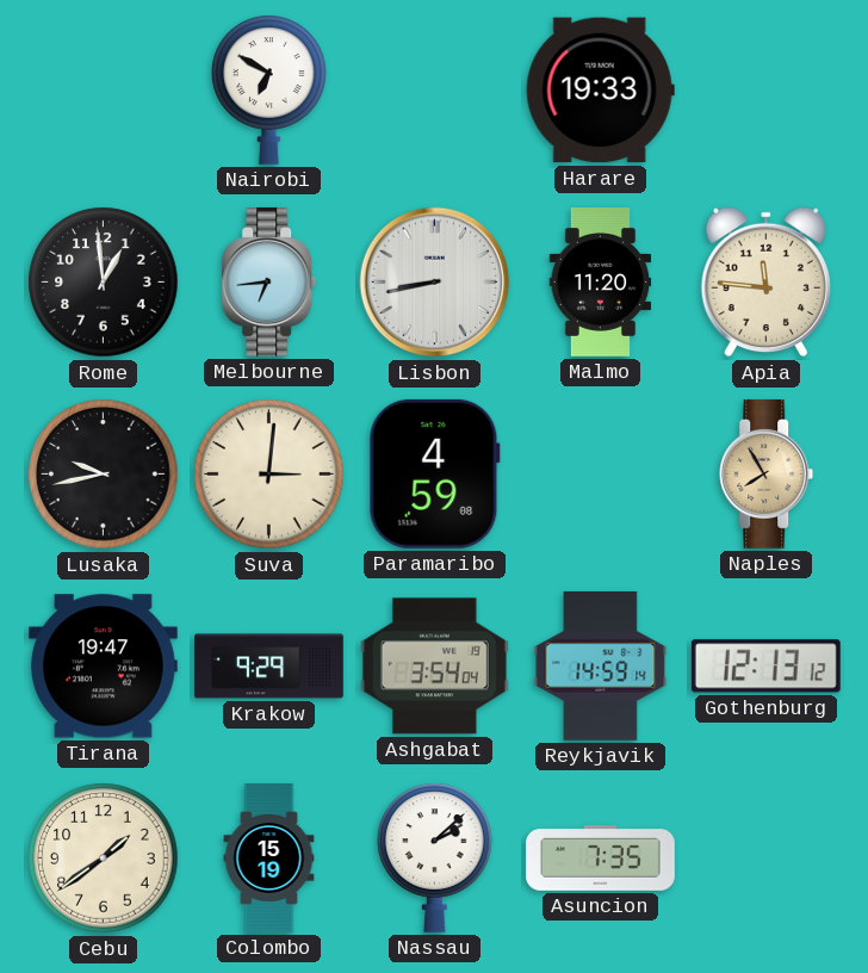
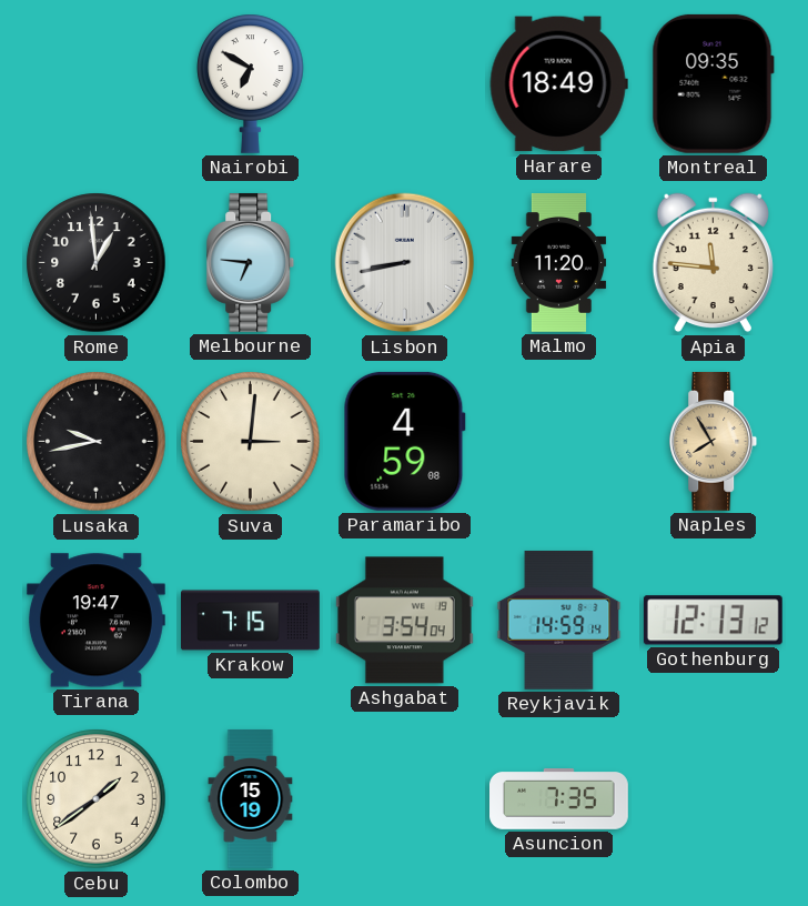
Harare: 19:33 -> 18:49 (558, 84)
Montreal: none -> 09:35 (713, 83)
Melbourne: 6:44 -> 6:46 (251, 262)
Krakow: 9:29 -> 7:15 (251, 621)
Nassau: 2:08 -> none (435, 857)
